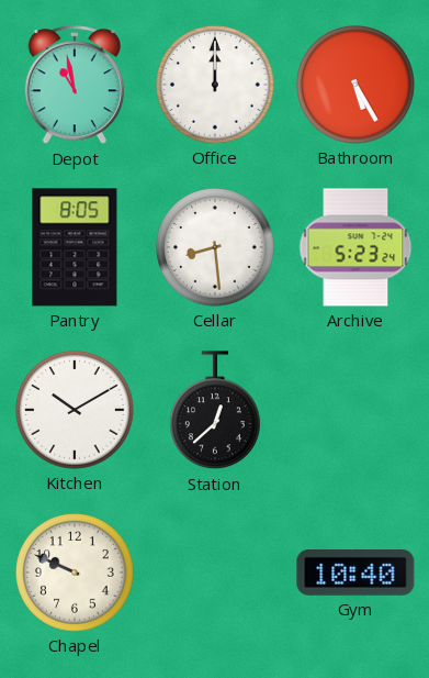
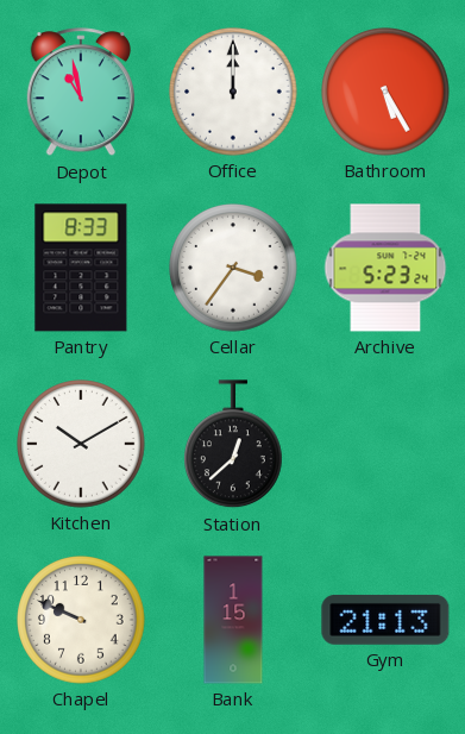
Pantry: 8:05 -> 8:33 (81, 268)
Cellar: 8:29 -> 3:36 (233, 268)
Bank: none -> 1:15 (233, 620)
Gym: 10:40 -> 21:13 (385, 620)
